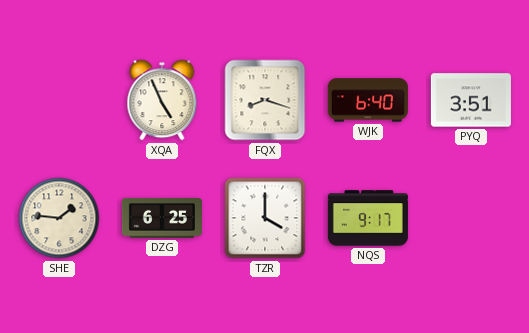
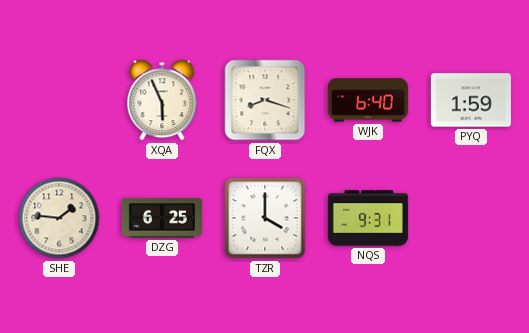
XQA: 4:56 -> 5:56 (162, 100)
PYQ: 3:51 -> 1:59 (471, 100)
NQS: 9:17 -> 9:31 (368, 218)
